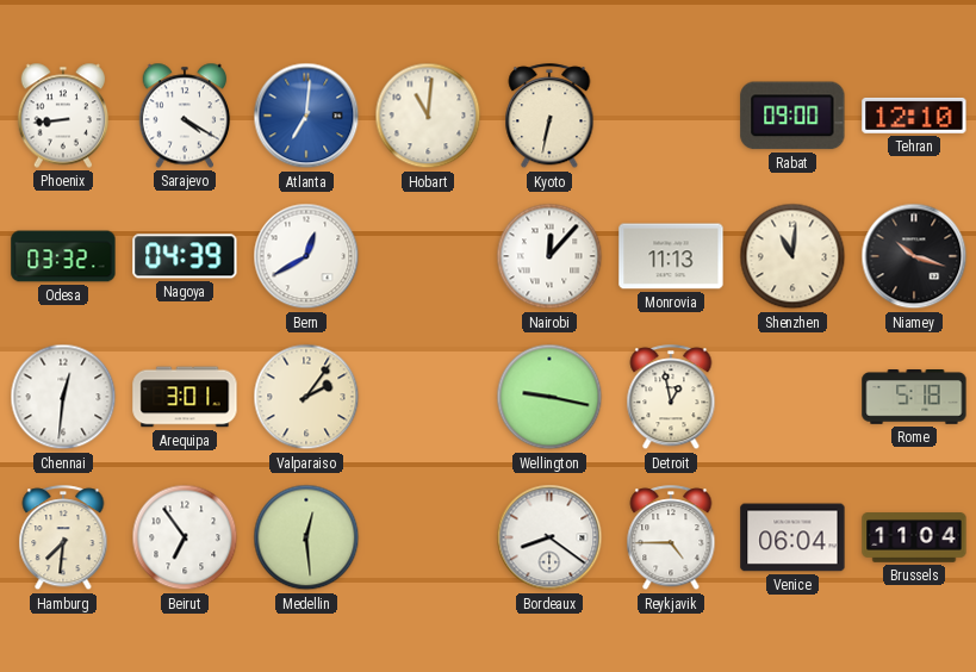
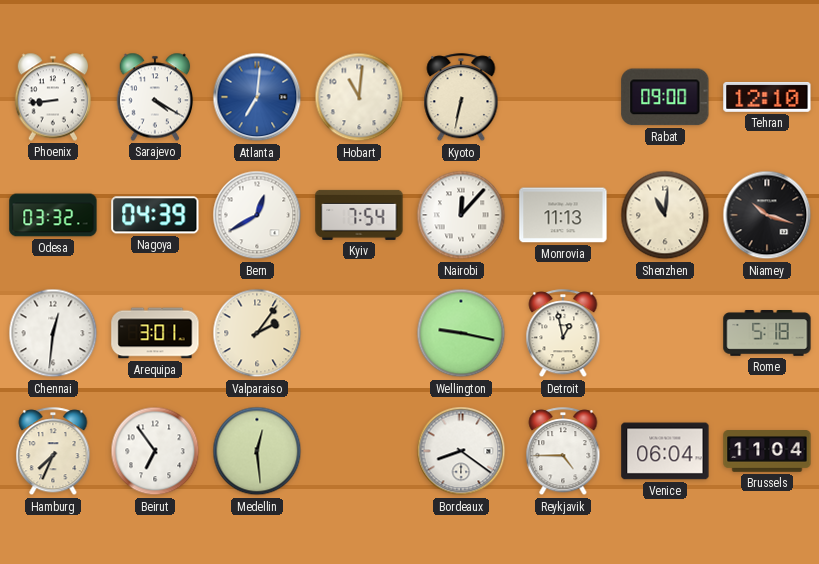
Kyiv: none -> 7:54 (359, 215)
Hamburg: 7:31 -> 7:34 (53, 452)
